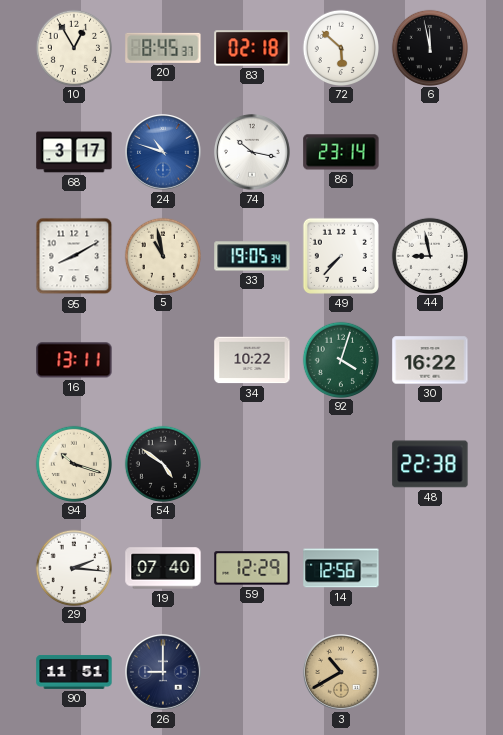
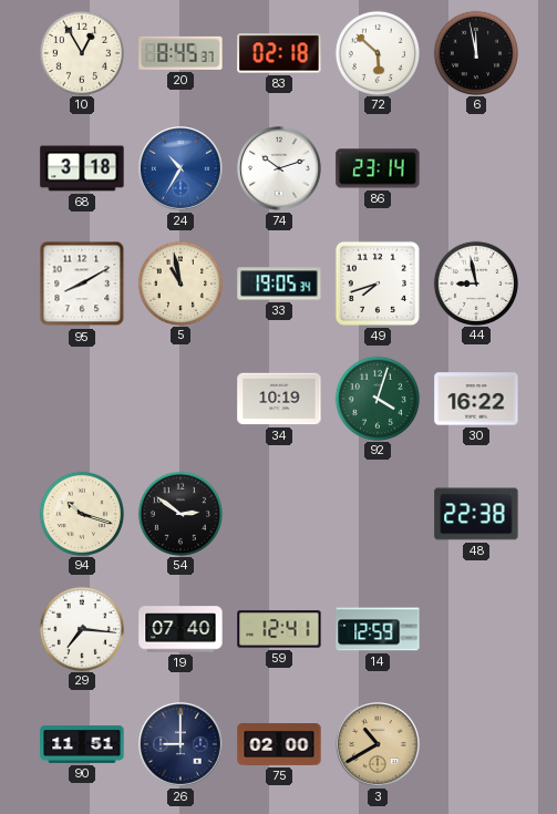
68: 3:17 -> 3:18 (82, 168)
24: 10:48 -> 10:35 (182, 169)
74: 10:17 -> 10:12 (280, 169)
49: 7:37 -> 7:42 (378, 284)
16: 13:11 -> none (74, 360)
34: 10:22 -> 10:19 (279, 399)
54: 4:51 -> 2:51 (179, 513)
29: 2:16 -> 7:16 (81, 628)
59: 12:29 -> 12:41 (279, 629)
14: 12:56 -> 12:59 (378, 629)
75: none -> 02:00 (279, 745)
